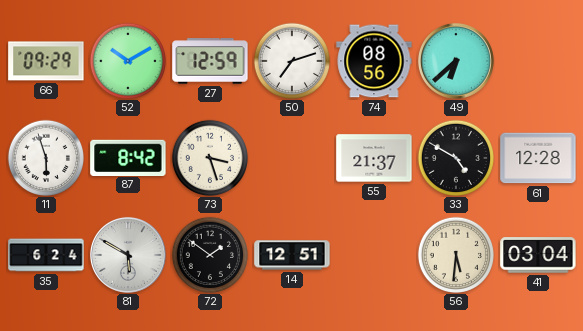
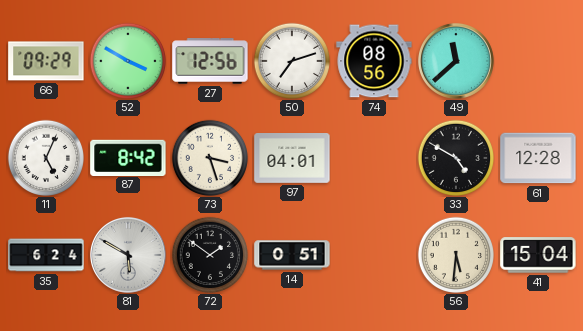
52: 10:10 -> 3:50 (127, 60)
27: 12:59 -> 12:56 (210, 61)
49: 6:38 -> 11:38 (456, 61)
11: 5:57 -> 5:04 (45, 157)
97: none -> 04:01 (292, 159)
55: 21:37 -> none (374, 158)
14: 12:51 -> 0:51 (292, 255)
41: 03:04 -> 15:04 (538, 255)
